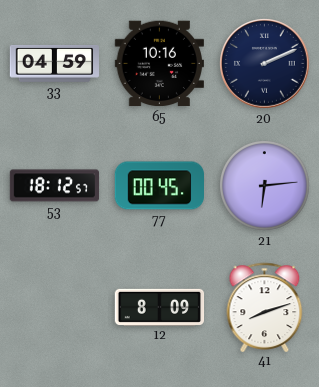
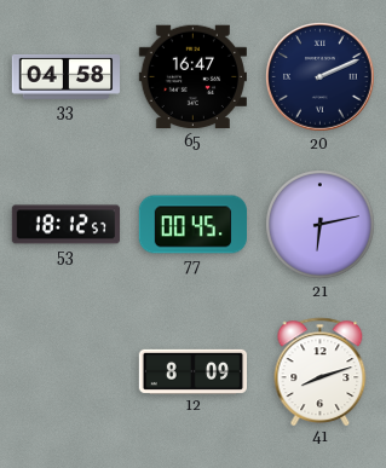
33: 04:59 -> 04:58 (67, 76)
65: 10:16 -> 16:47 (192, 77)
21: 6:14 -> 6:13 (321, 225)
